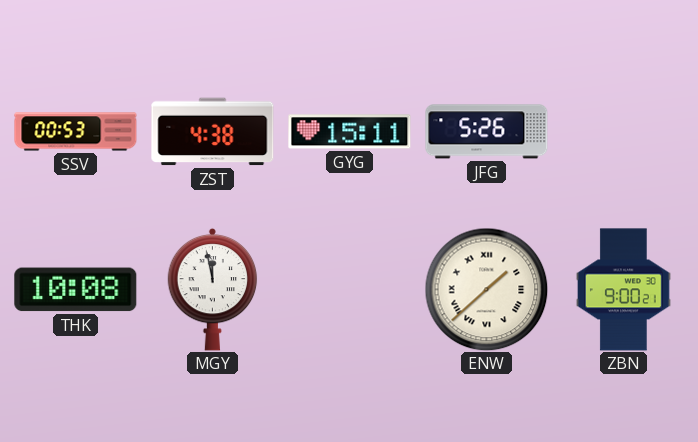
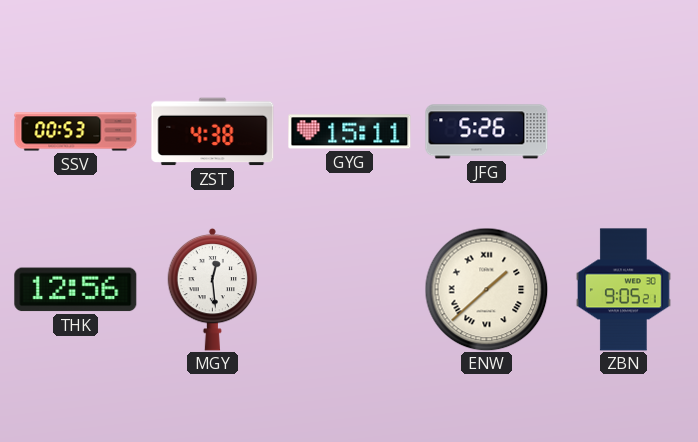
THK: 10:08 -> 12:56 (76, 290)
MGY: 11:58 -> 12:29 (213, 289)
ZBN: 9:00 -> 9:05 (624, 290)
